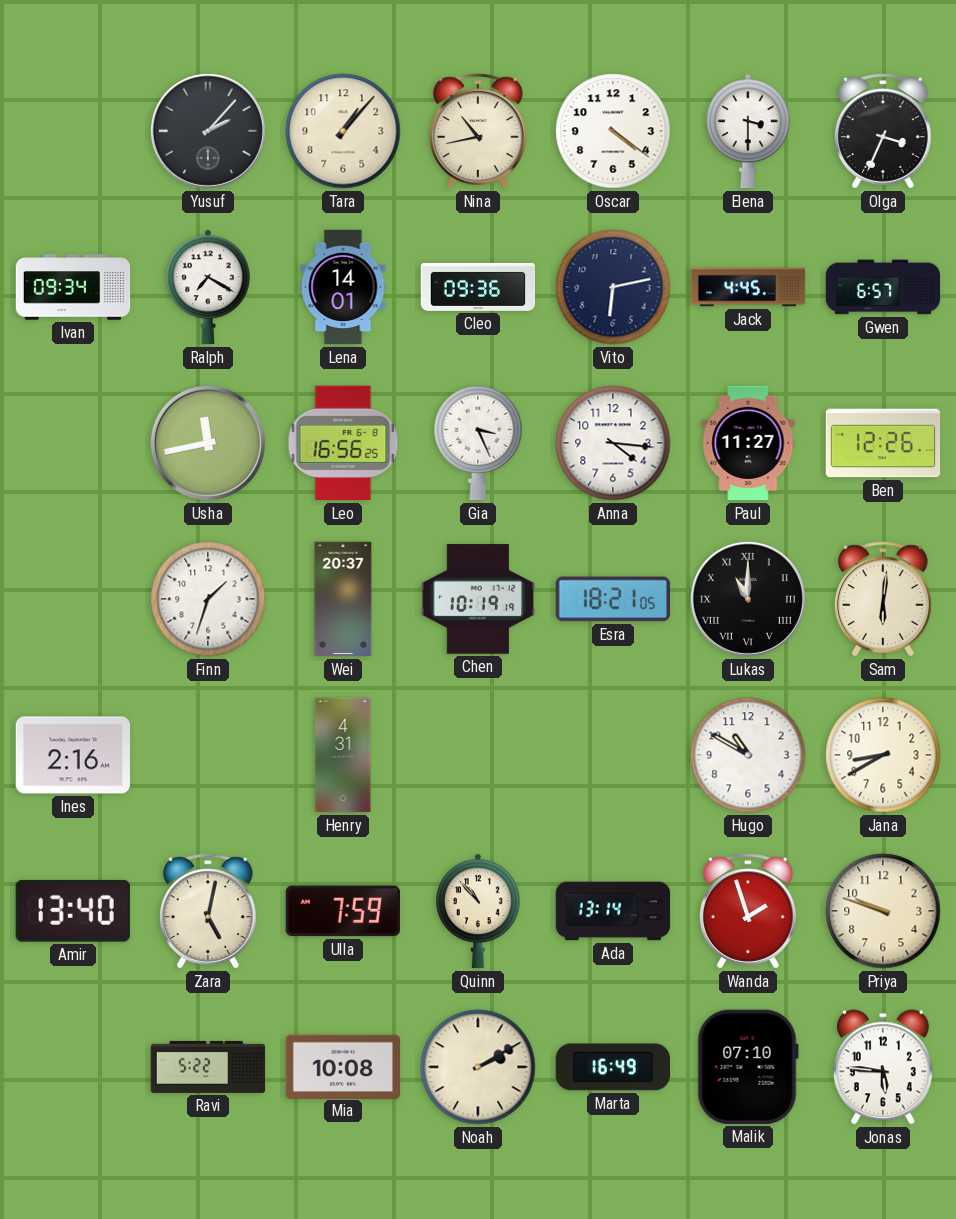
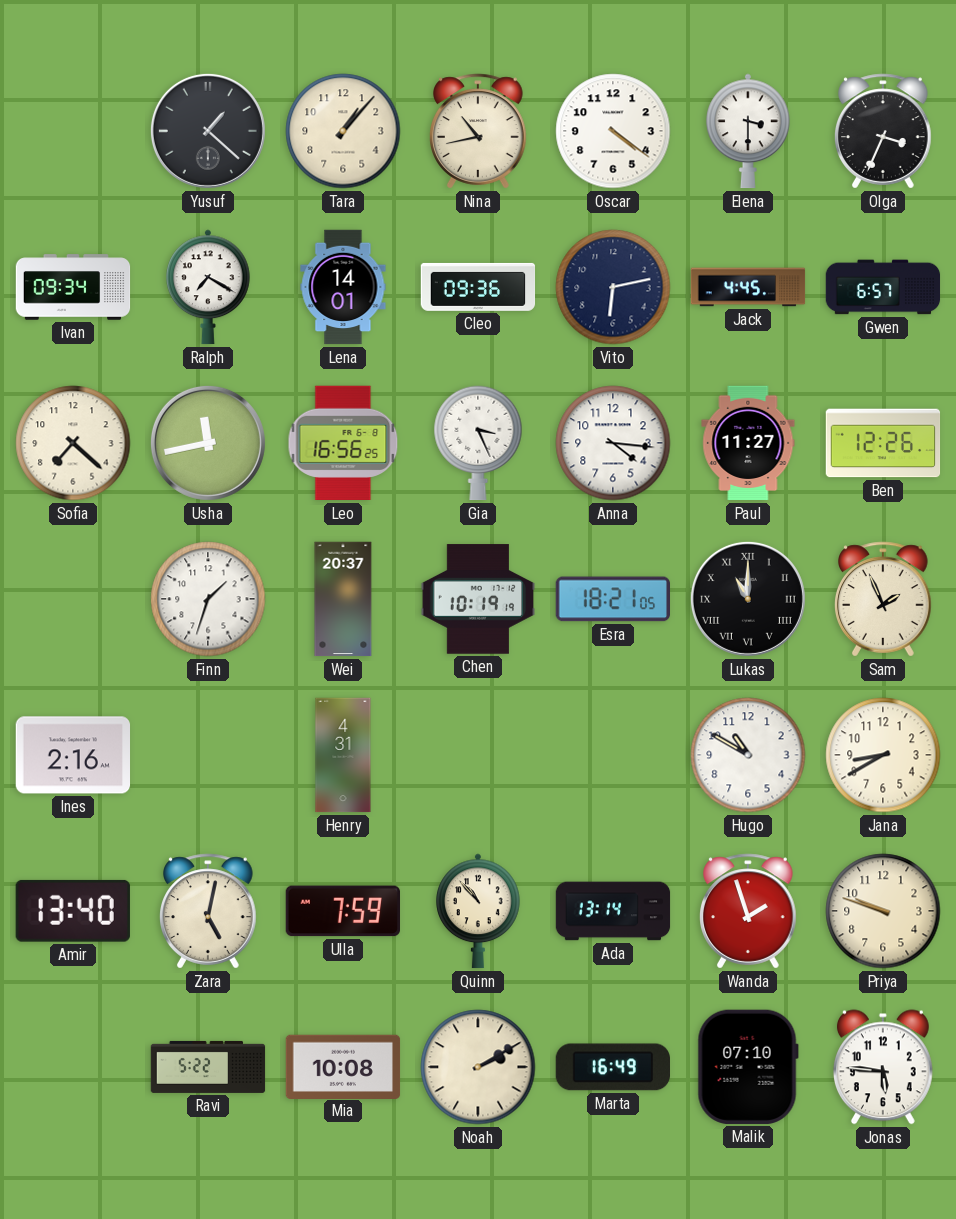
Yusuf: 2:07 -> 1:22 (208, 131)
Sofia: none -> 7:22 (73, 443)
Sam: 6:01 -> 1:56 (884, 599)
